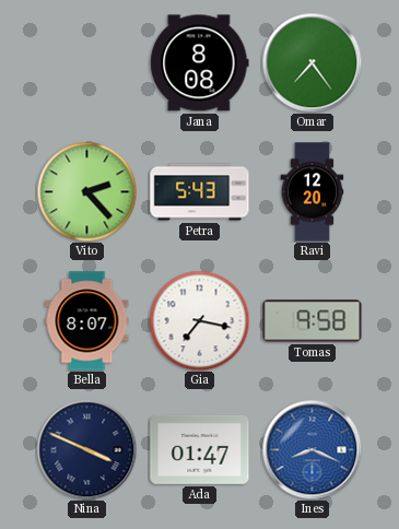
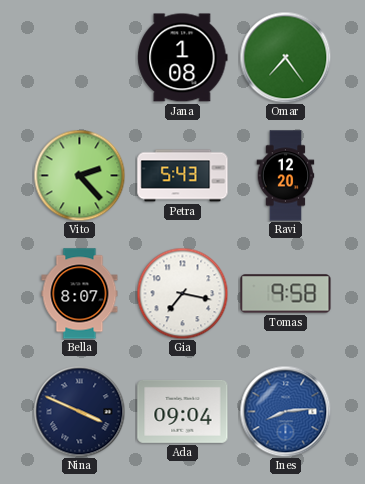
Jana: 8:08 -> 1:08 (183, 58)
Ada: 01:47 -> 09:04 (183, 411)
Ines: 8:19 -> 8:14 (285, 411)
